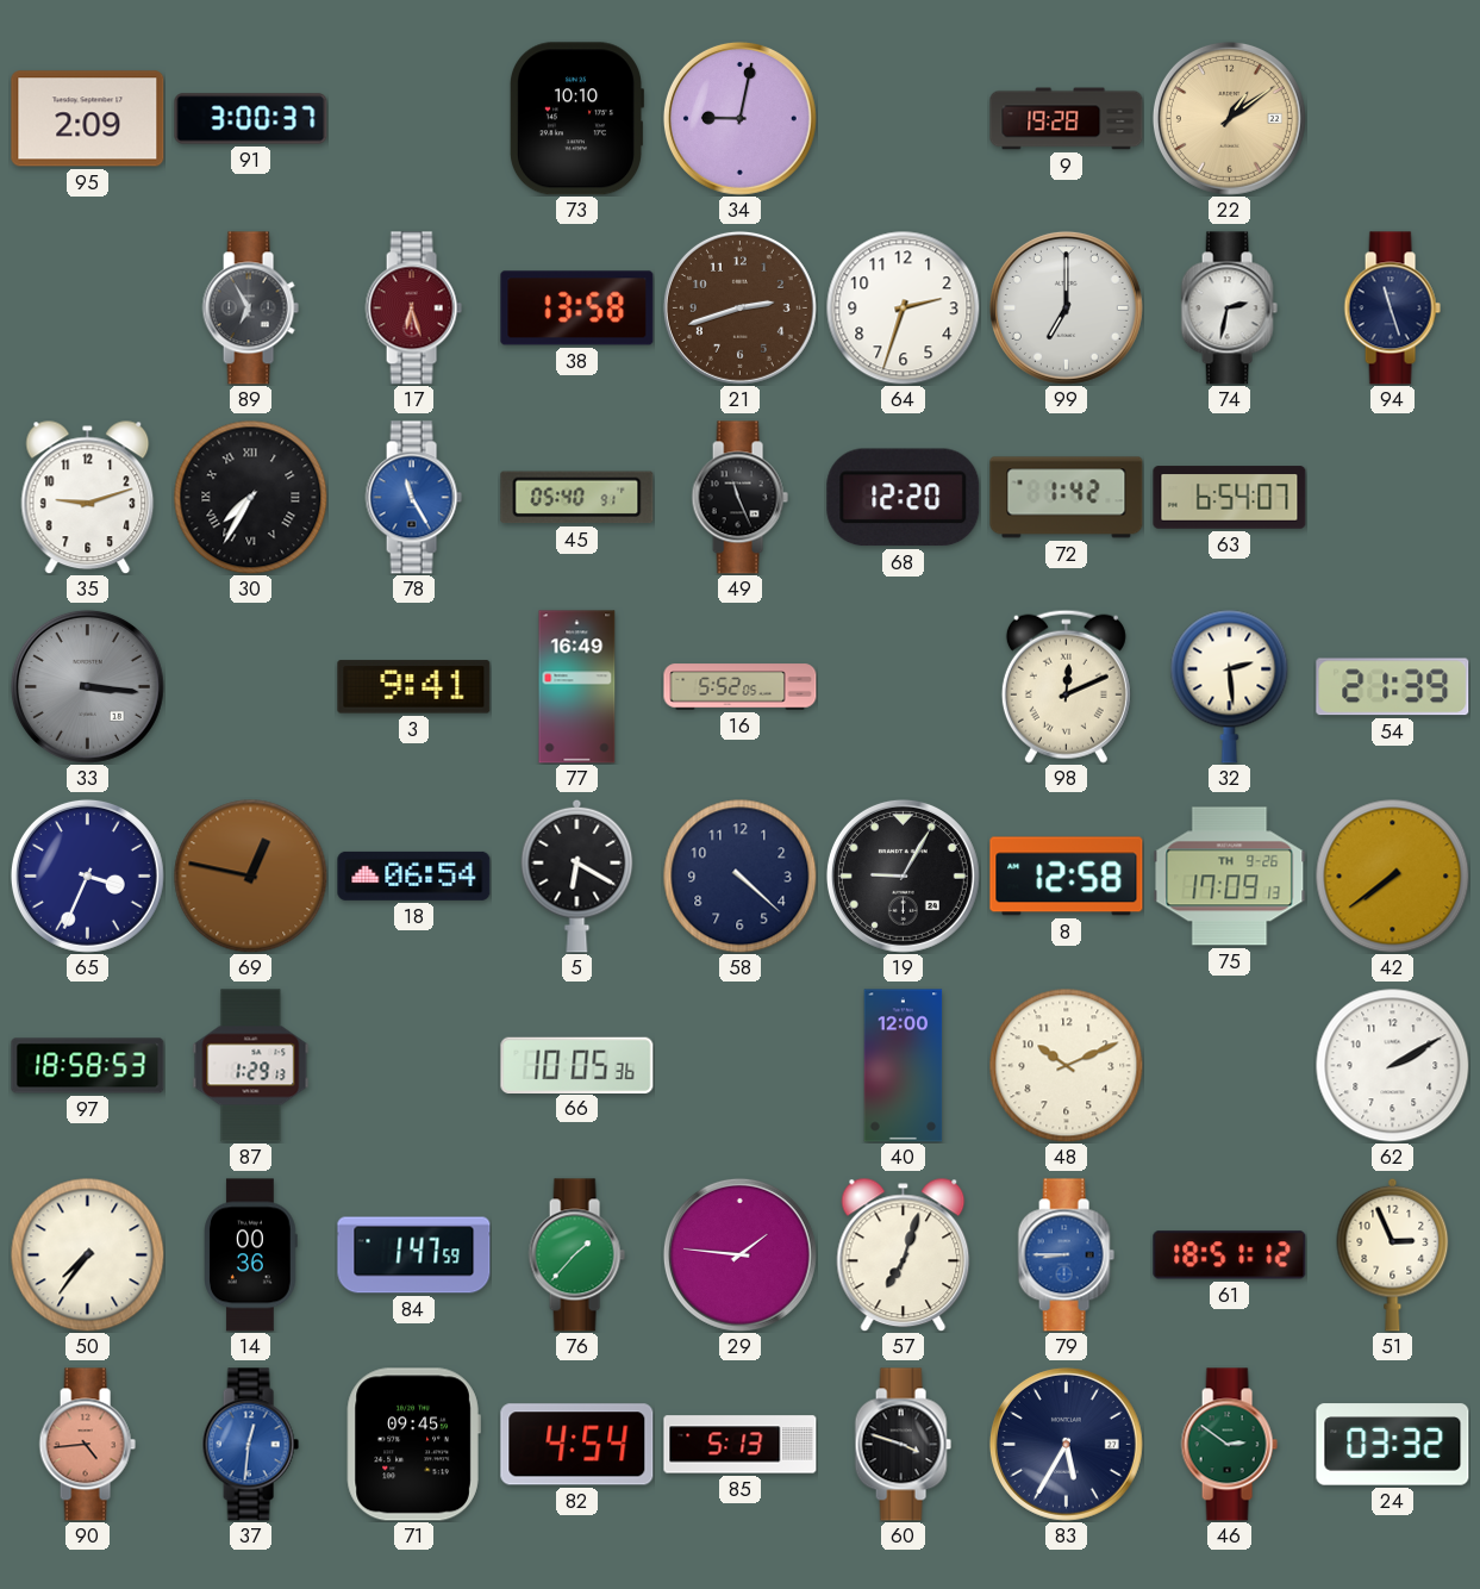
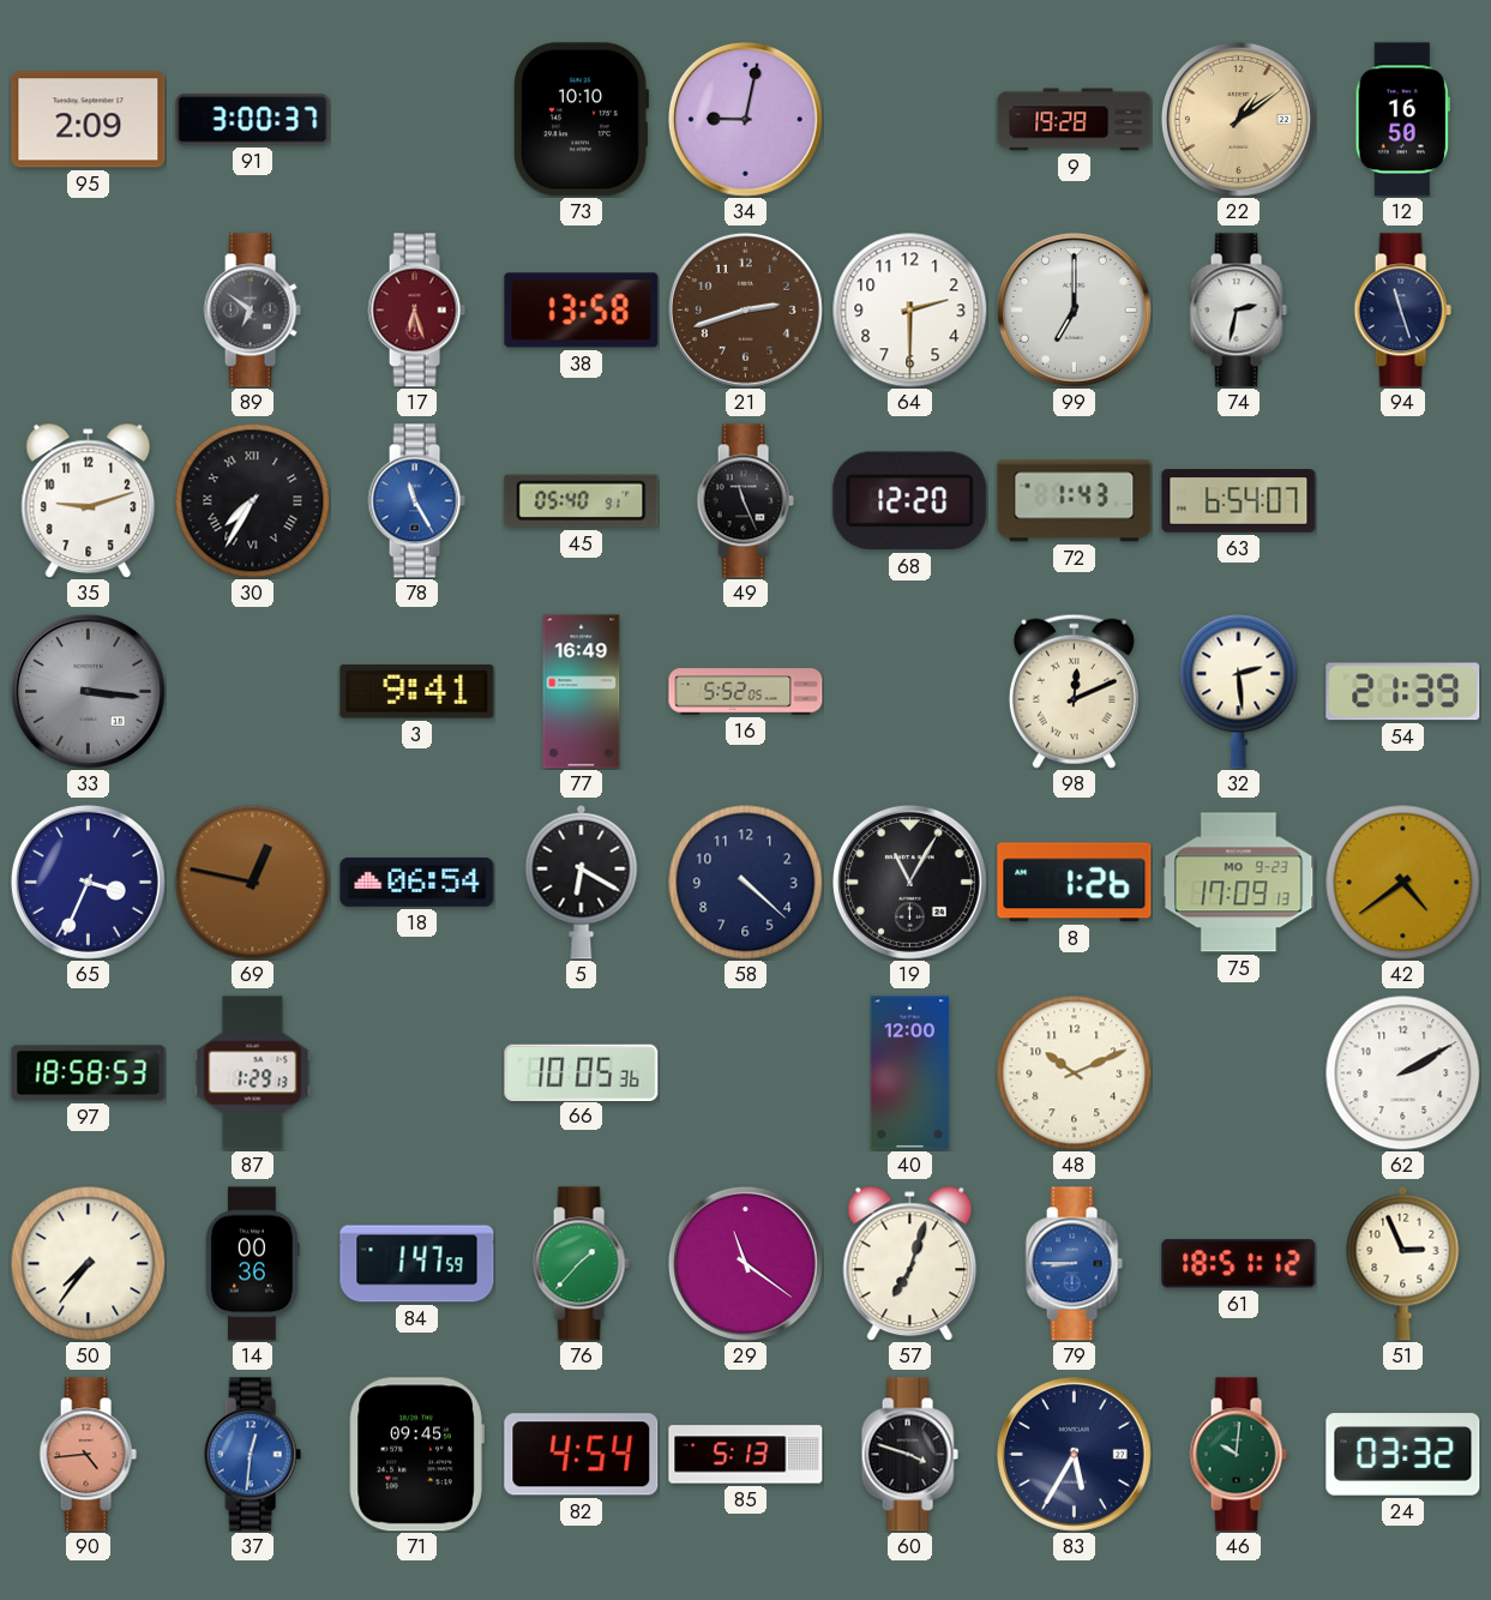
12: none -> 16:50 (1402, 120)
89: 6:55 -> 6:51 (252, 311)
64: 2:33 -> 2:30 (909, 309)
72: 1:42 -> 1:43 (1075, 501)
19: 9:05 -> 11:05 (909, 882)
8: 12:58 -> 1:26 (1075, 883)
75 date: TH 9-26 -> MO 9-23 (1239, 883)
42: 7:39 -> 4:39 (1402, 882)
29: 1:46 -> 11:21 (745, 1263)
46: 2:51 -> 10:01 (1238, 1455)
